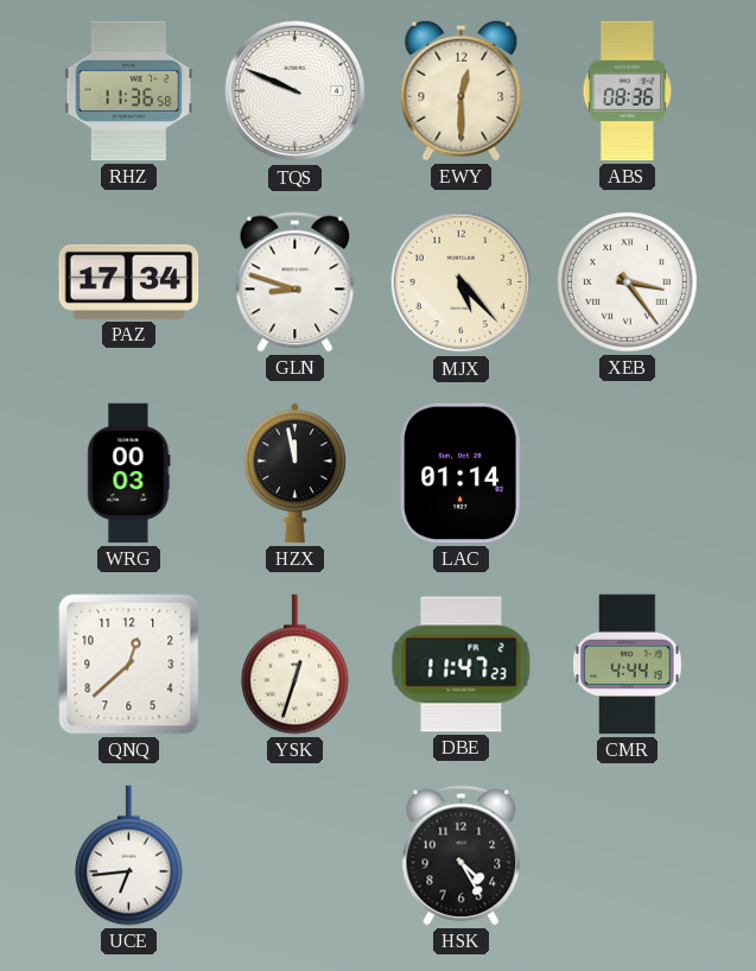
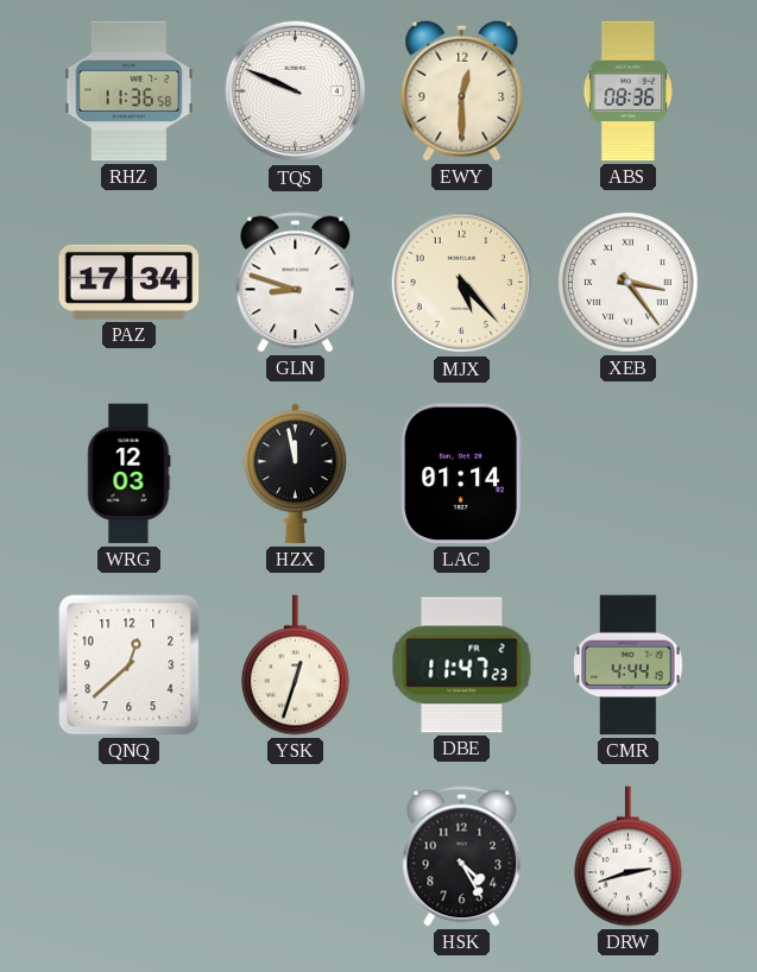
WRG: 00:03 -> 12:03 (130, 474)
UCE: 6:44 -> none (129, 856)
DRW: none -> 2:42 (629, 857)
